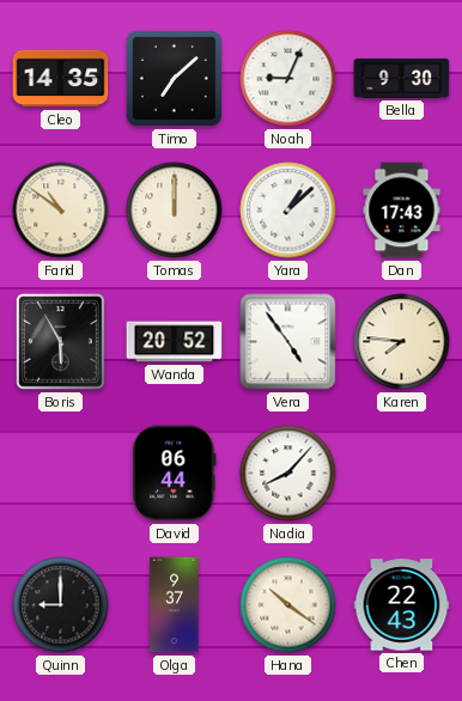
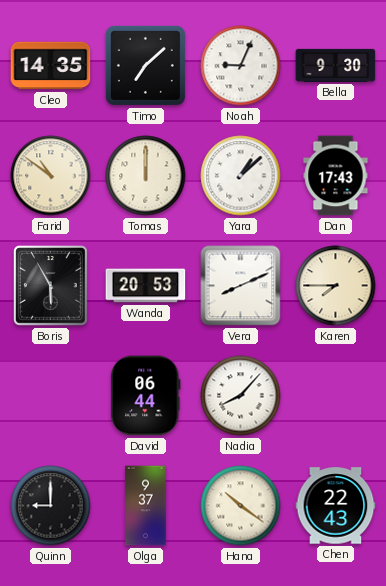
Wanda: 20:52 -> 20:53 (146, 286)
Vera: 4:54 -> 8:11 (241, 286)
Karen: 7:46 -> 7:45 (336, 286)
